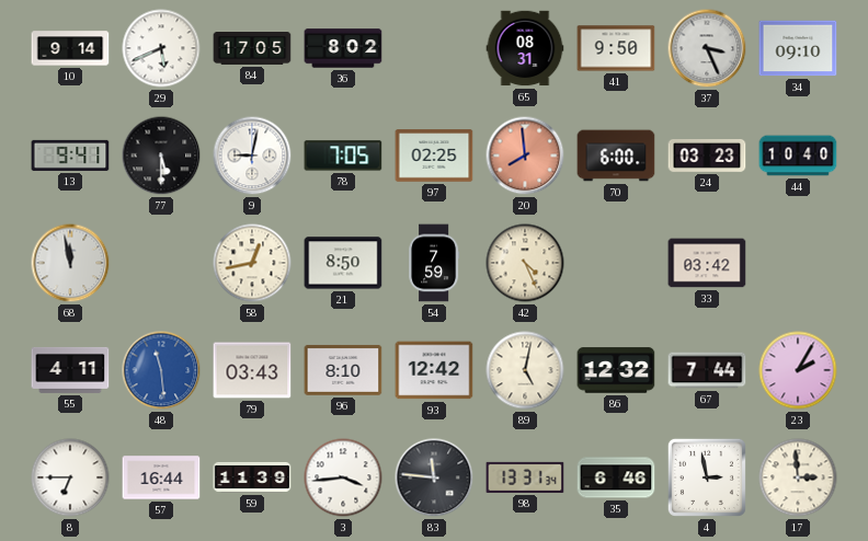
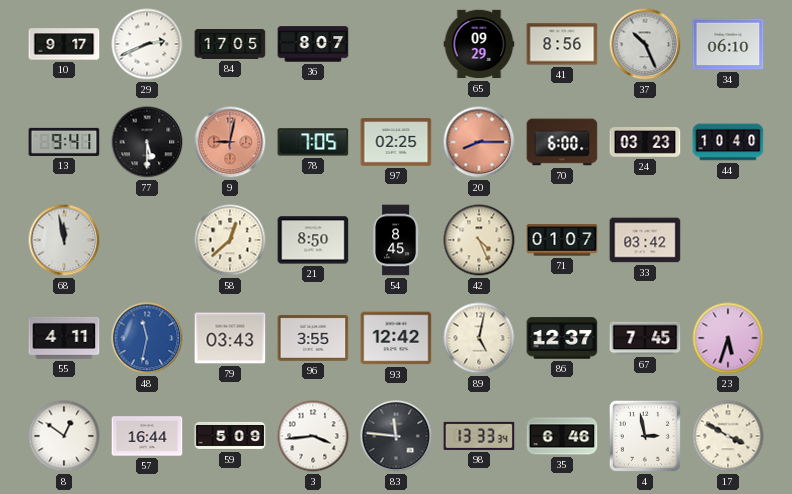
10: 9:14 -> 9:17 (64, 44)
29: 5:41 -> 2:41 (147, 44)
36: 8:02 -> 8:07 (313, 44)
65: 08:31 -> 09:29 (479, 44)
41: 9:50 -> 8:56 (562, 44)
37: 3:26 -> 10:26 (645, 44)
34: 09:10 -> 06:10 (728, 44)
9 dial: white -> salmon (230, 142)
20: 7:59 -> 8:15 (479, 142)
58: 12:43 -> 12:38 (230, 240)
54: 7:59 -> 8:45 (396, 240)
71: none -> 01:07 (562, 240)
48: 11:29 -> 11:32 (147, 338)
96: 8:10 -> 3:55 (313, 338)
86: 12:32 -> 12:37 (562, 338)
67: 7:44 -> 7:45 (645, 338)
23: 2:05 -> 5:33 (728, 338)
8: 6:45 -> 12:51 (64, 436)
59: 11:39 -> 5:09 (230, 436)
98: 13:31 -> 13:33 (479, 436)
17: 2:59 -> 3:50 (728, 436)
